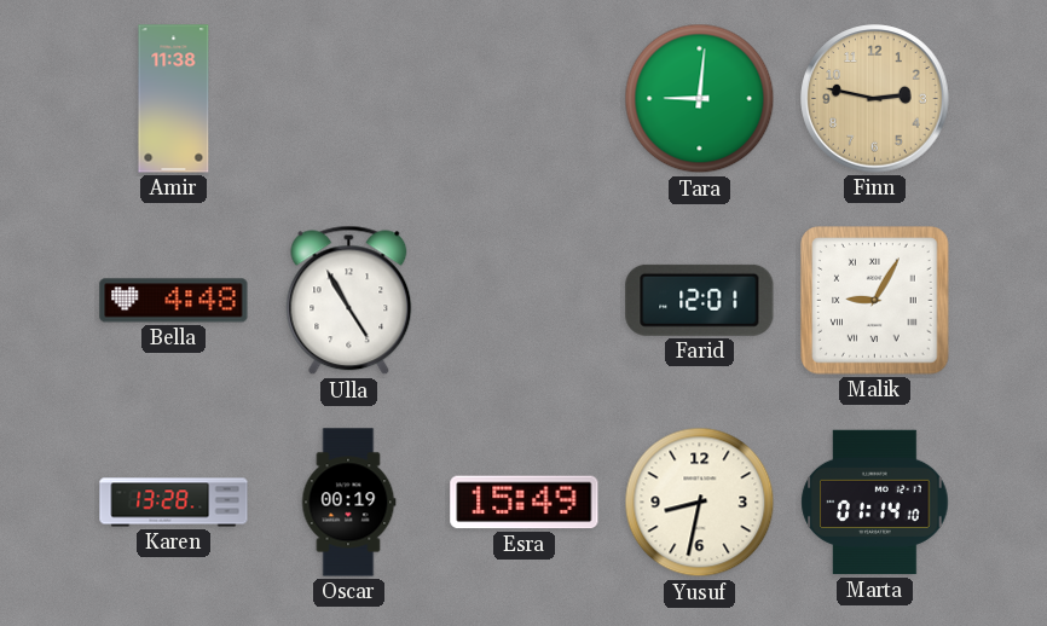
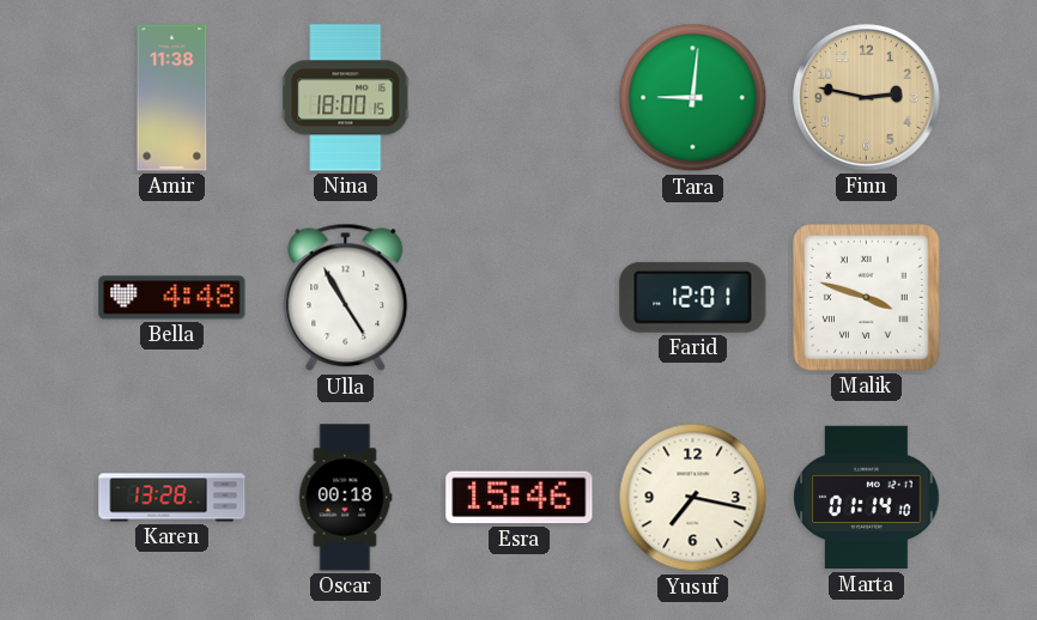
Nina: none -> 18:00 (346, 98)
Malik: 9:05 -> 3:48 (867, 298)
Oscar: 00:19 -> 00:18 (345, 498)
Esra: 15:49 -> 15:46 (520, 498)
Yusuf: 8:32 -> 7:17 (693, 498)
